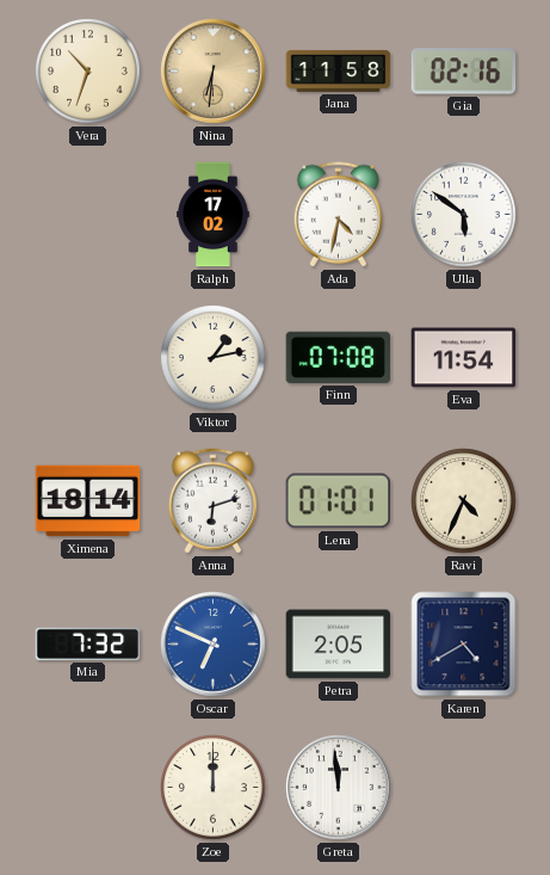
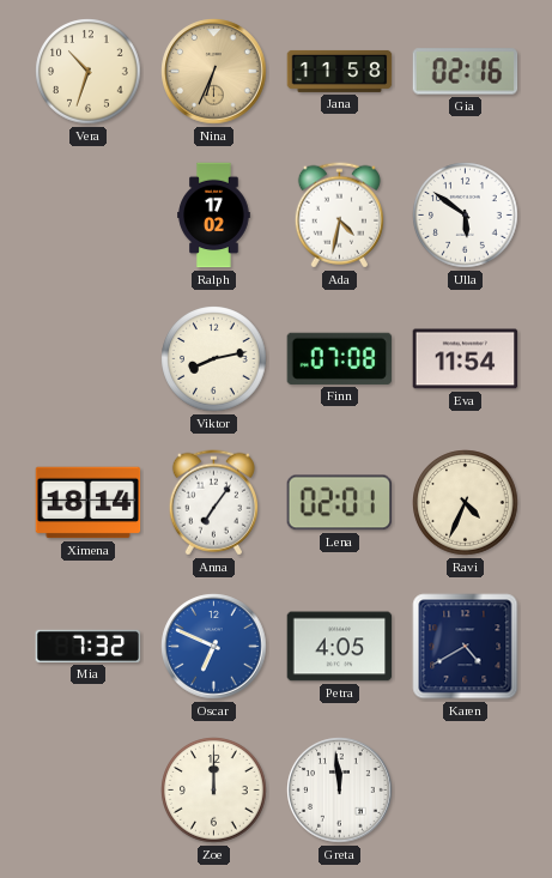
Nina: 6:31 -> 6:34 (214, 72)
Viktor: 1:13 -> 8:13 (214, 359)
Anna: 6:12 -> 7:06 (213, 503)
Lena: 01:01 -> 02:01 (339, 503)
Petra: 2:05 -> 4:05 (340, 647)
